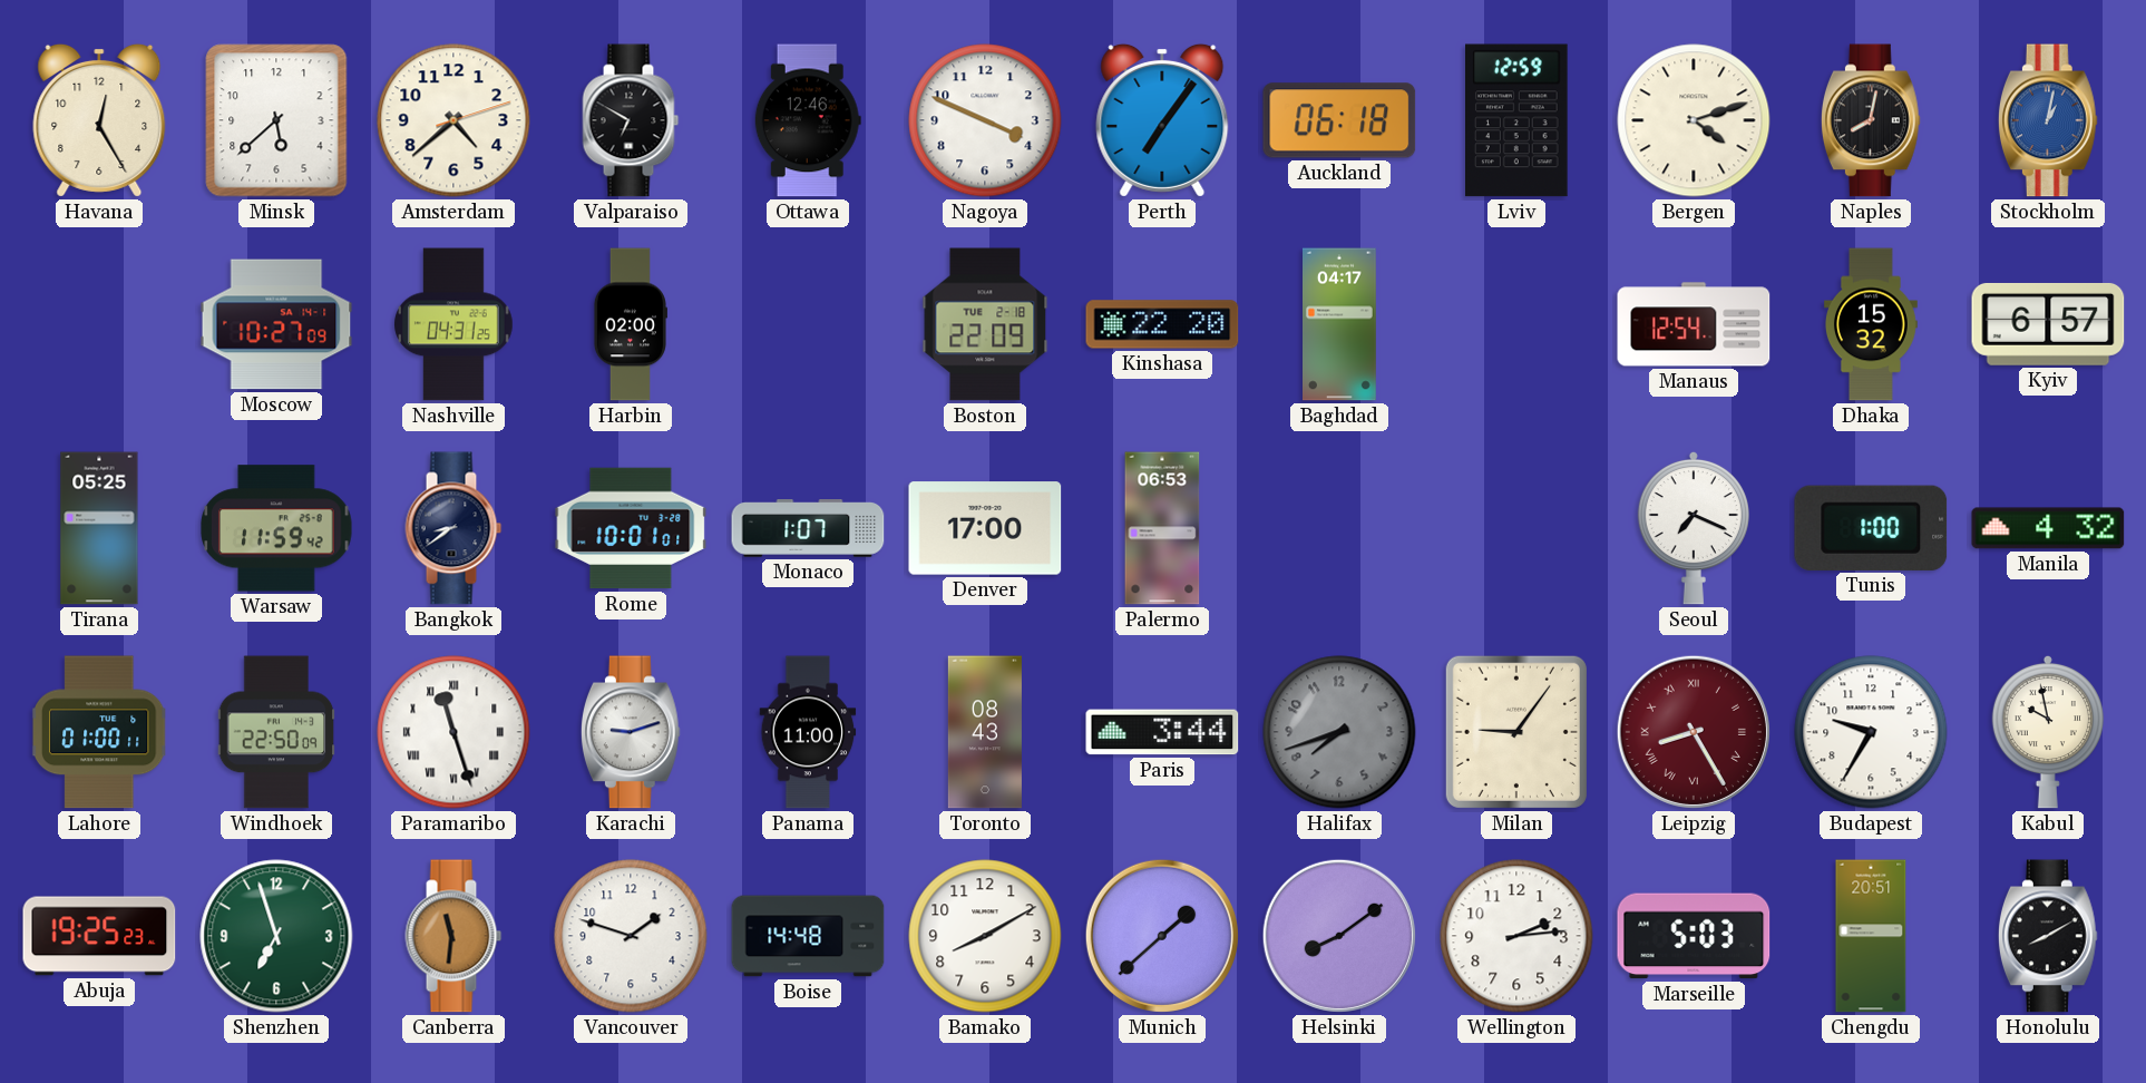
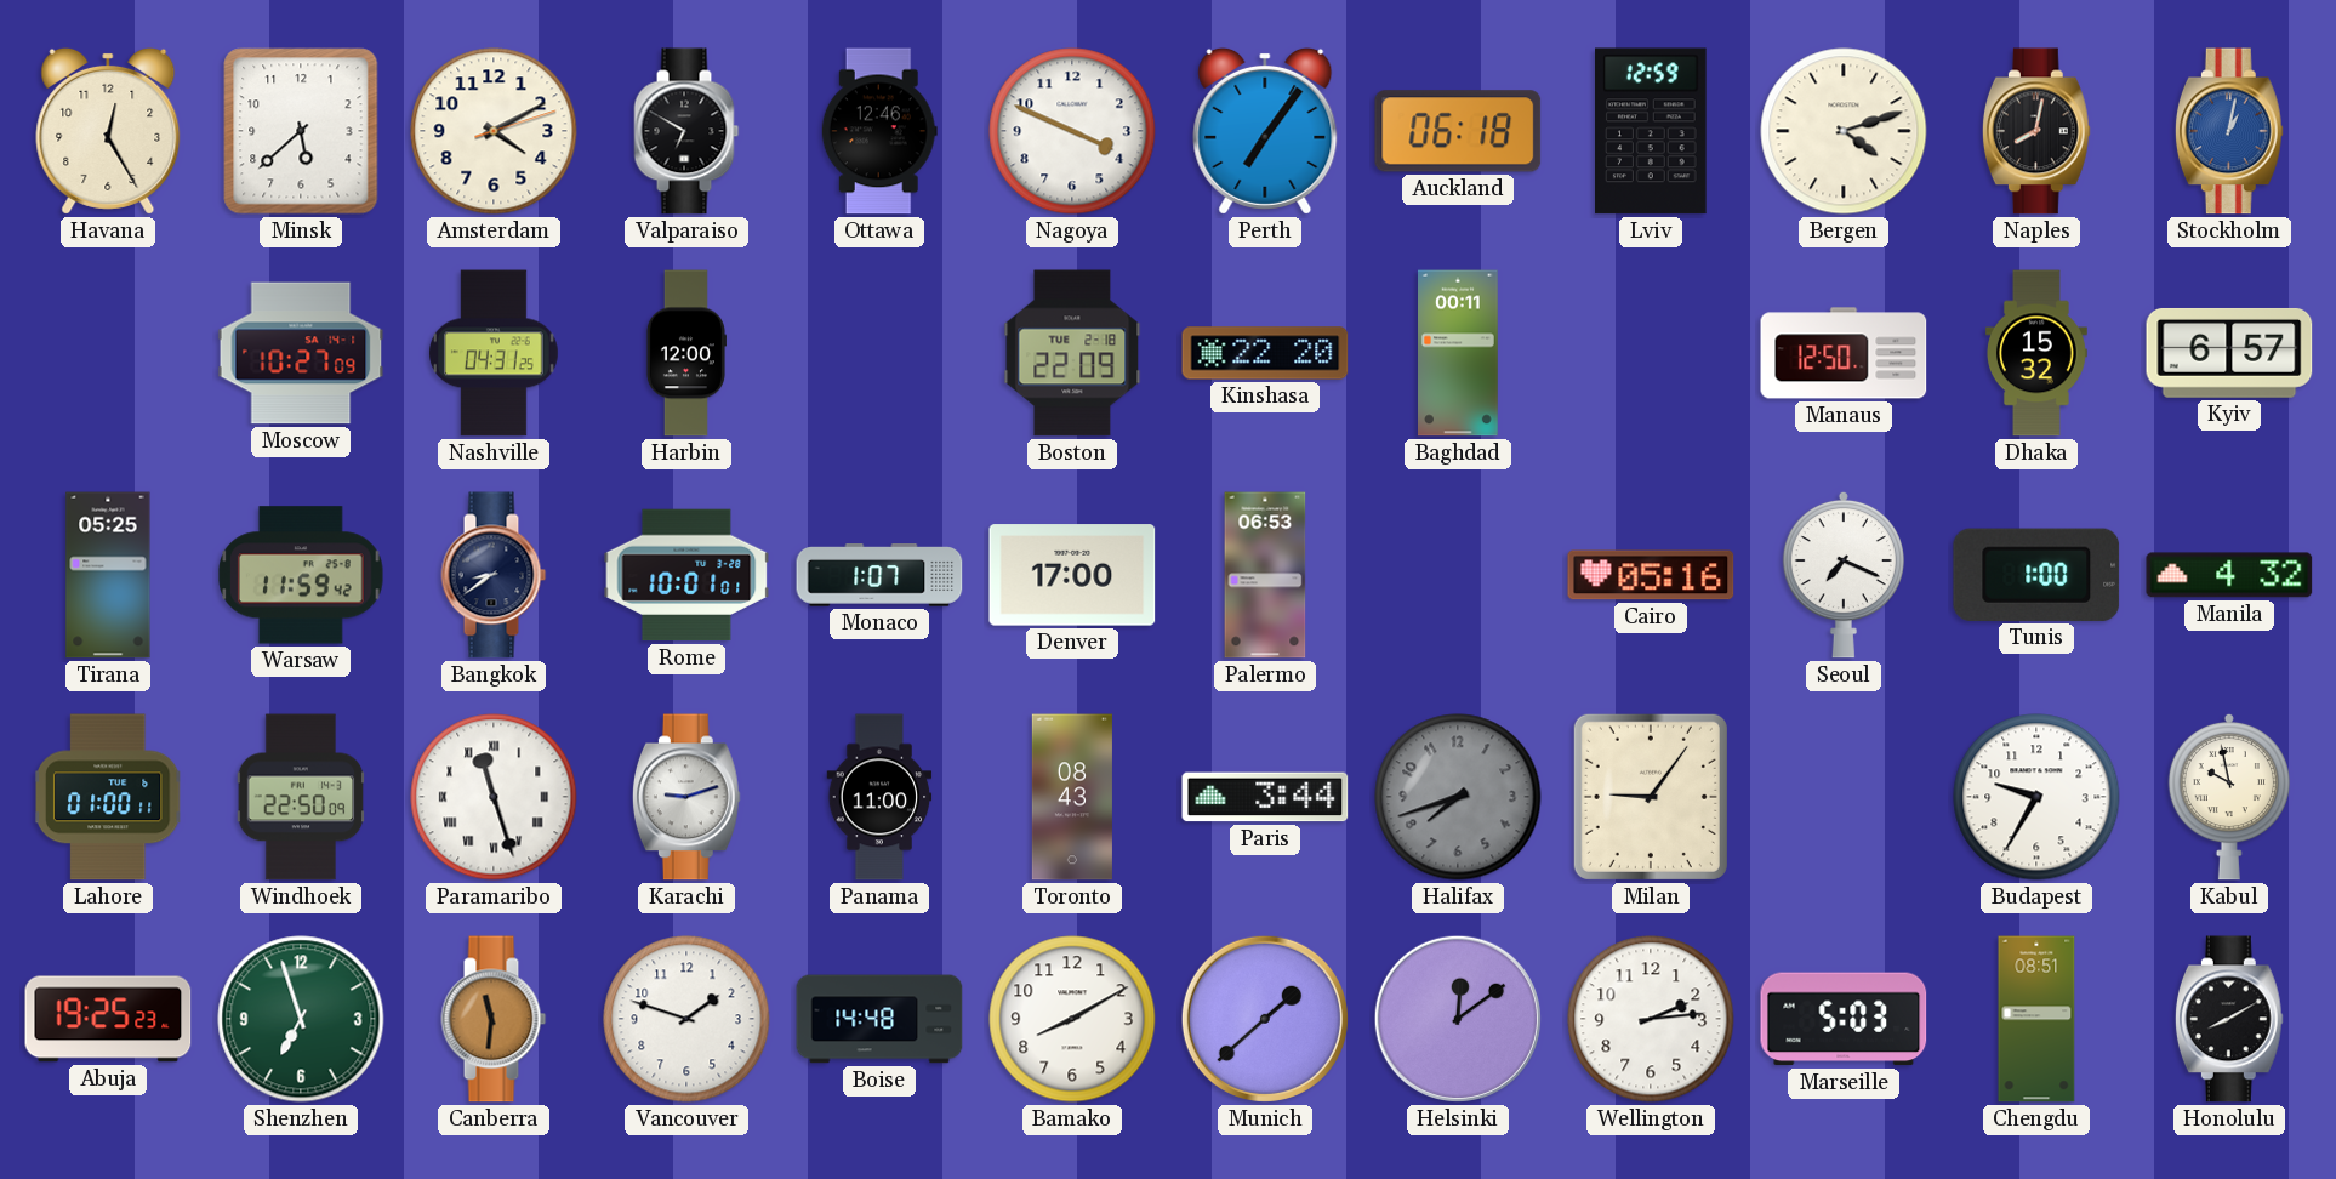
Amsterdam: 4:38 -> 4:10 (494, 131)
Harbin: 02:00 -> 12:00 (685, 353)
Baghdad: 04:17 -> 00:11 (1459, 353)
Manaus: 12:54 -> 12:50 (1844, 353)
Cairo: none -> 05:16 (1651, 575)
Leipzig: 8:25 -> none (1694, 732)
Helsinki: 8:09 -> 12:09 (1458, 1019)
Chengdu: 20:51 -> 08:51 (2036, 1019)
